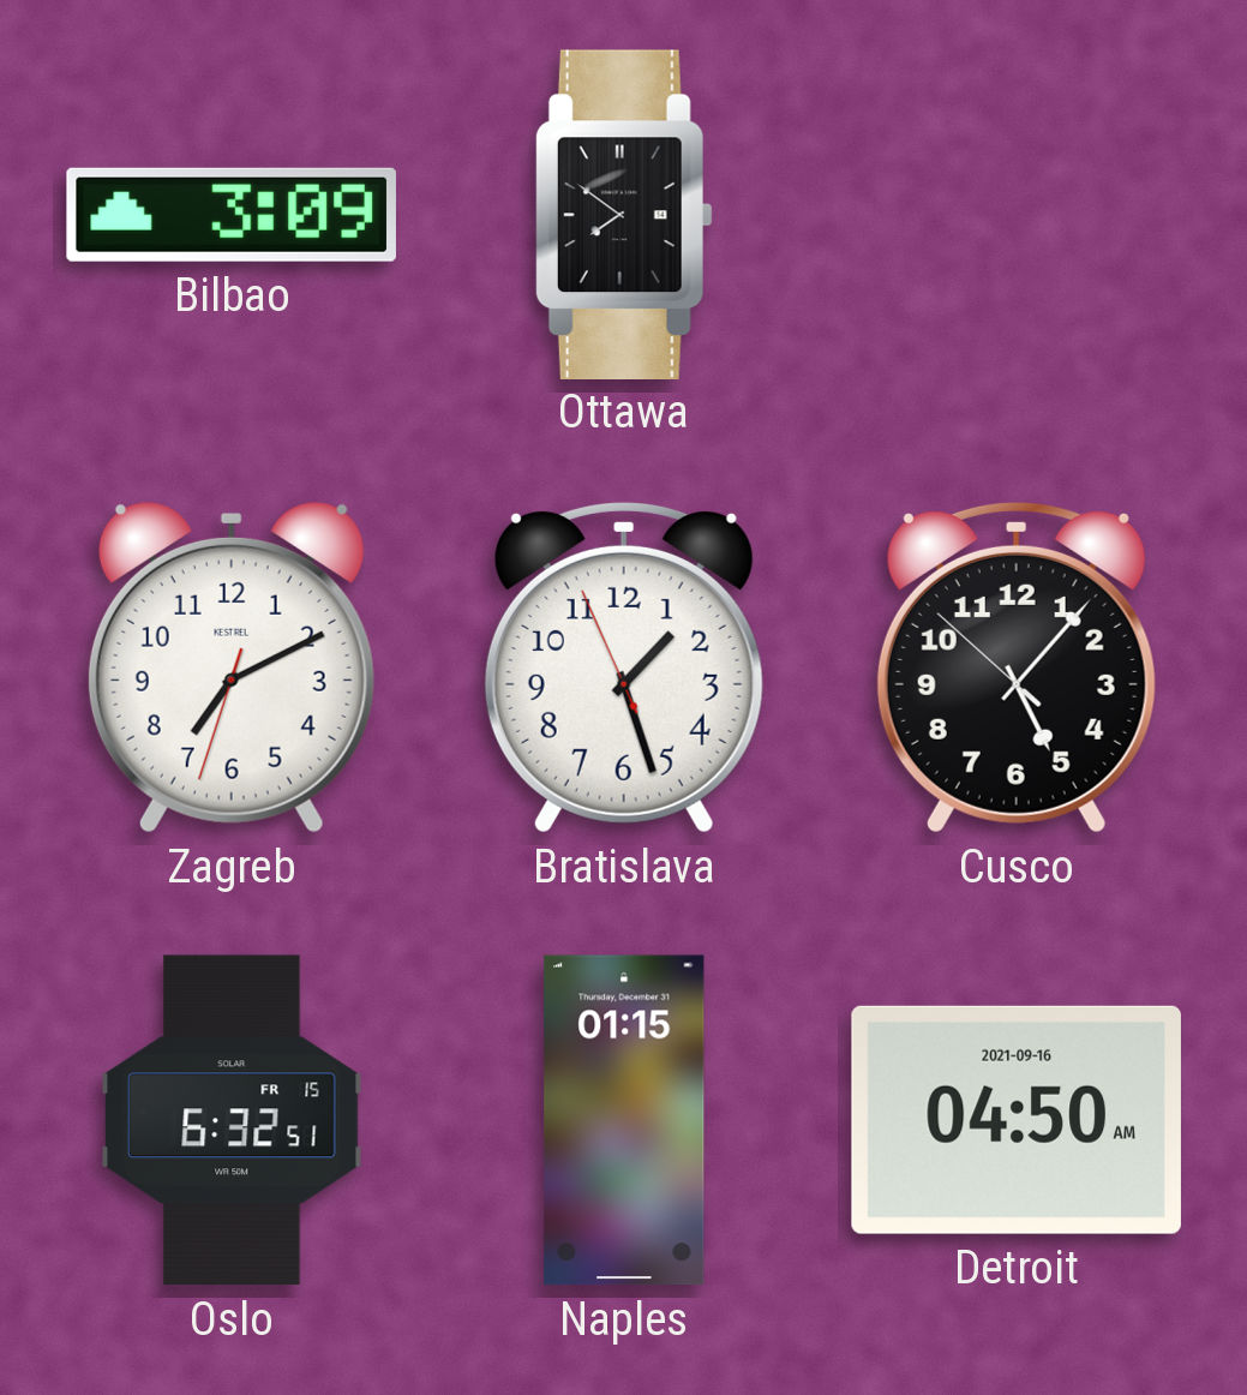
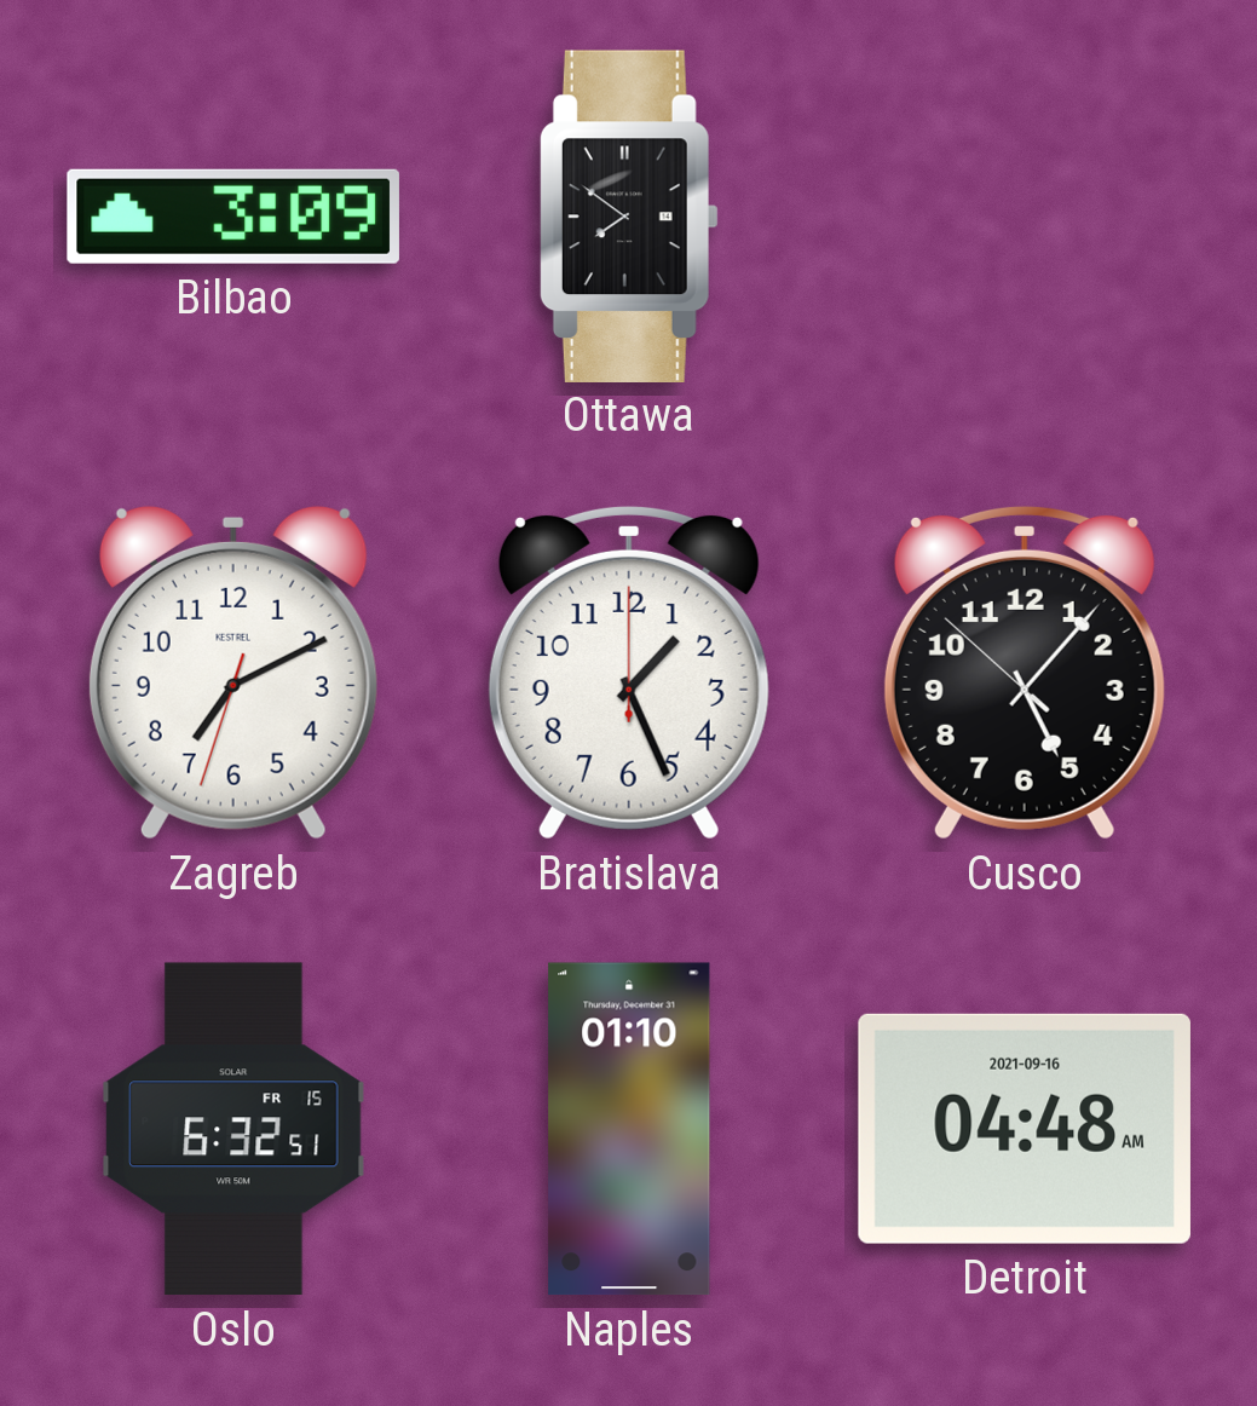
Bratislava: 1:26:56 -> 1:26:00 (629, 673)
Naples: 01:15 -> 01:10 (629, 1129)
Detroit: 04:50 -> 04:48 (1025, 1129)
